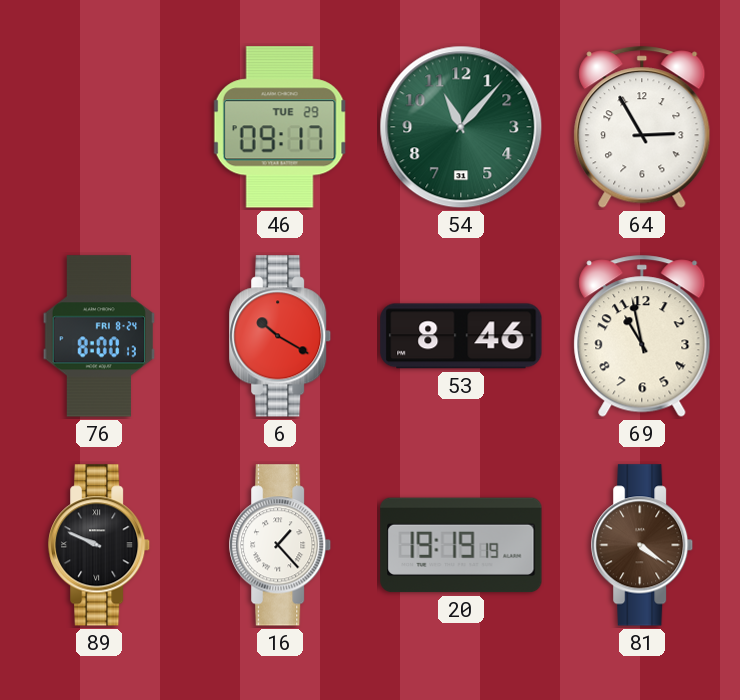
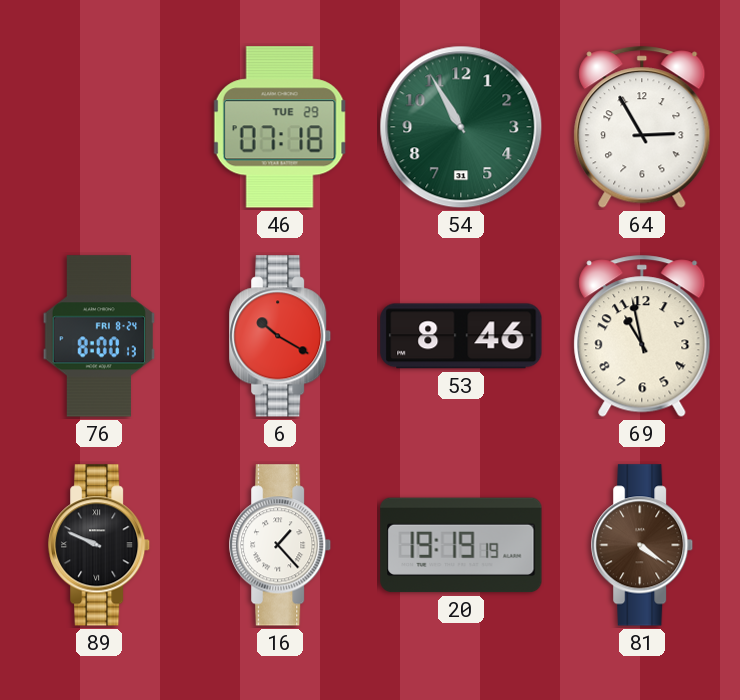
46: 09:17 -> 07:18 (280, 127)
54: 11:07 -> 10:55 (461, 127)
